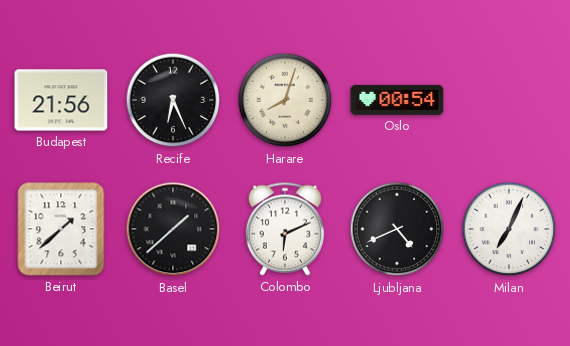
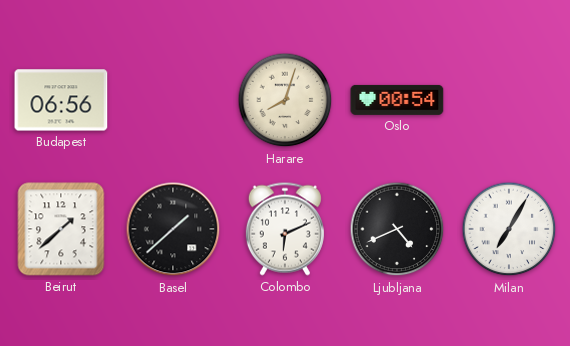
Budapest: 21:56 -> 06:56 (61, 100)
Recife: 6:26 -> none (173, 100)
Milan: 7:04 -> 7:05 (509, 229)
